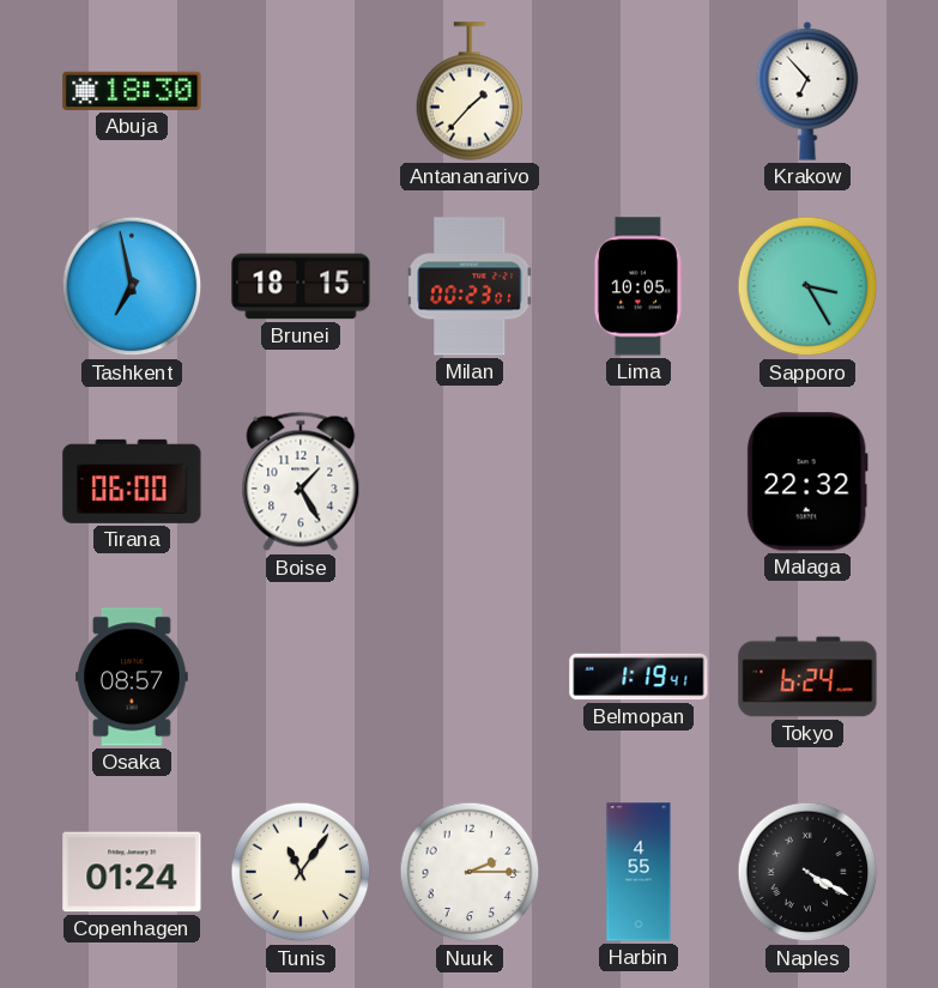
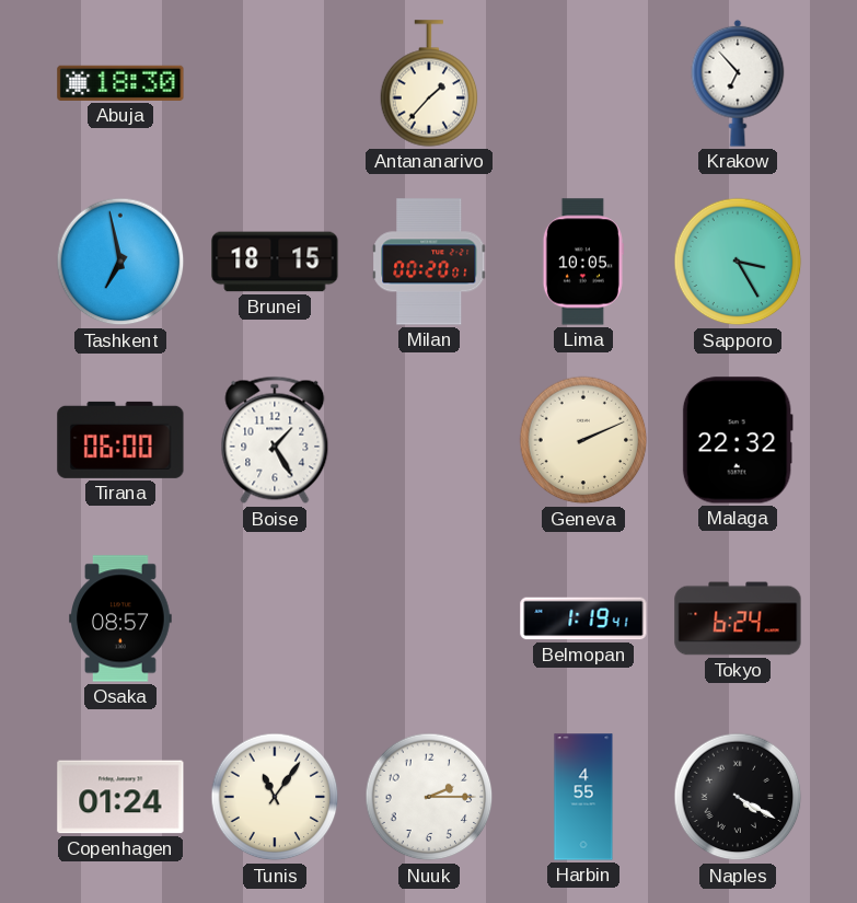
Milan: 00:23 -> 00:20 (430, 262)
Geneva: none -> 2:11 (583, 440)
